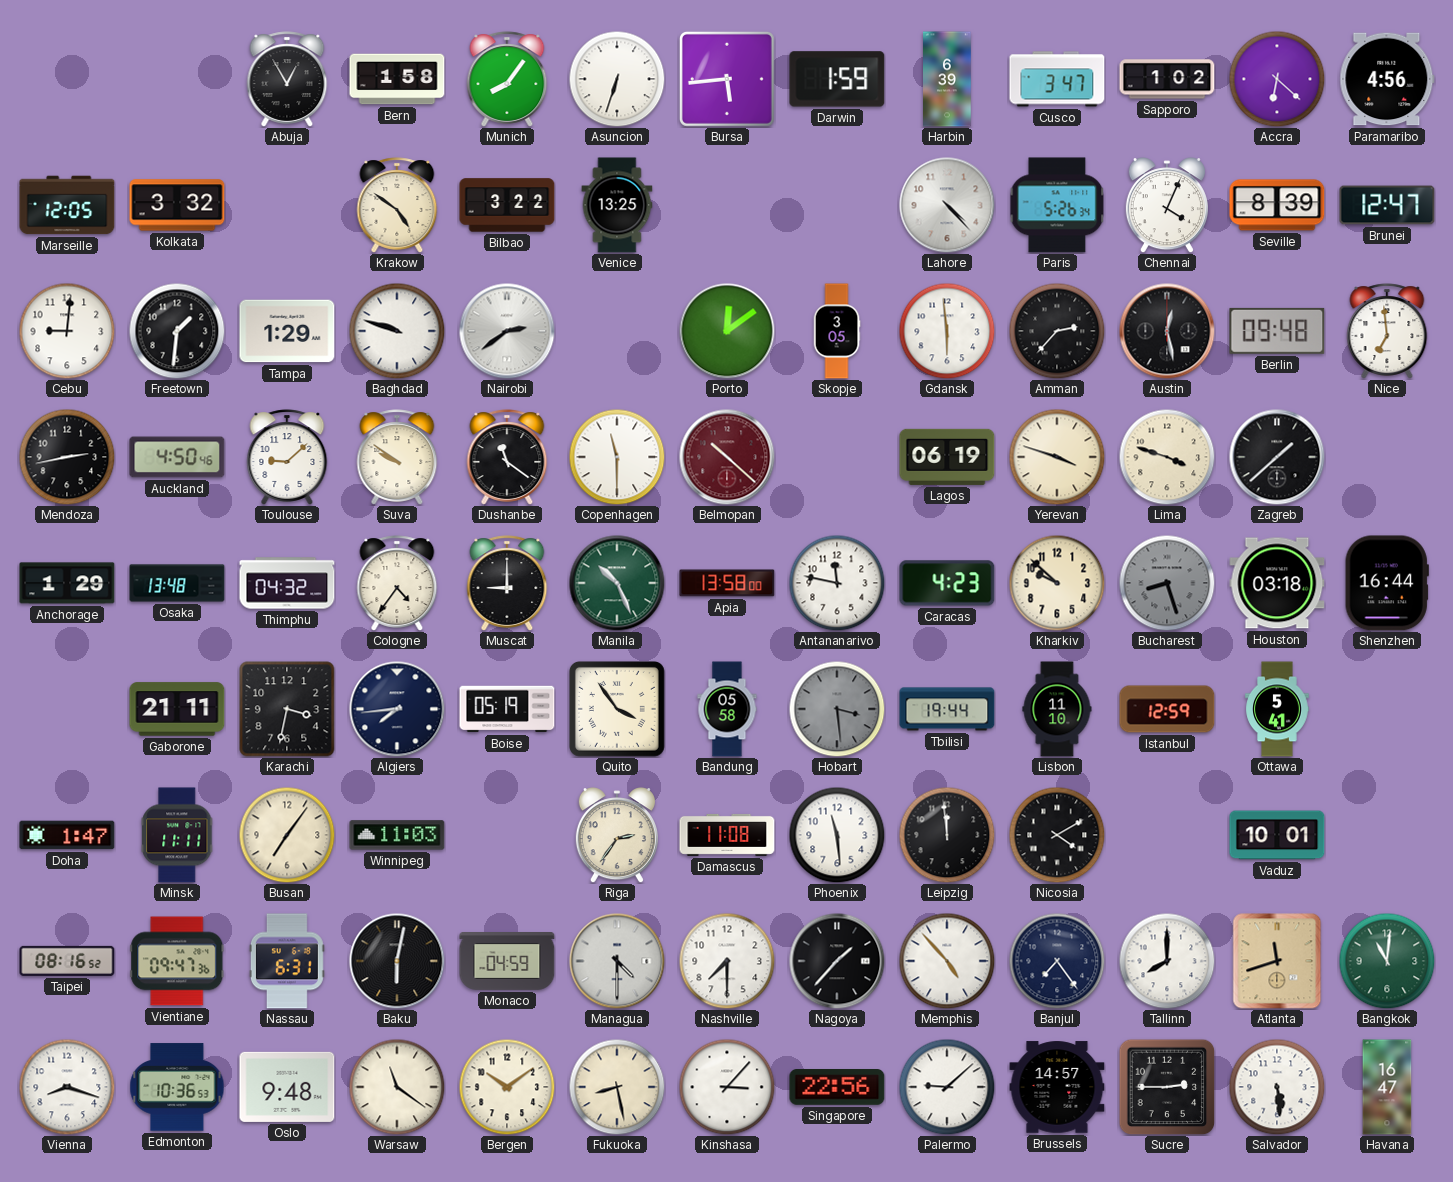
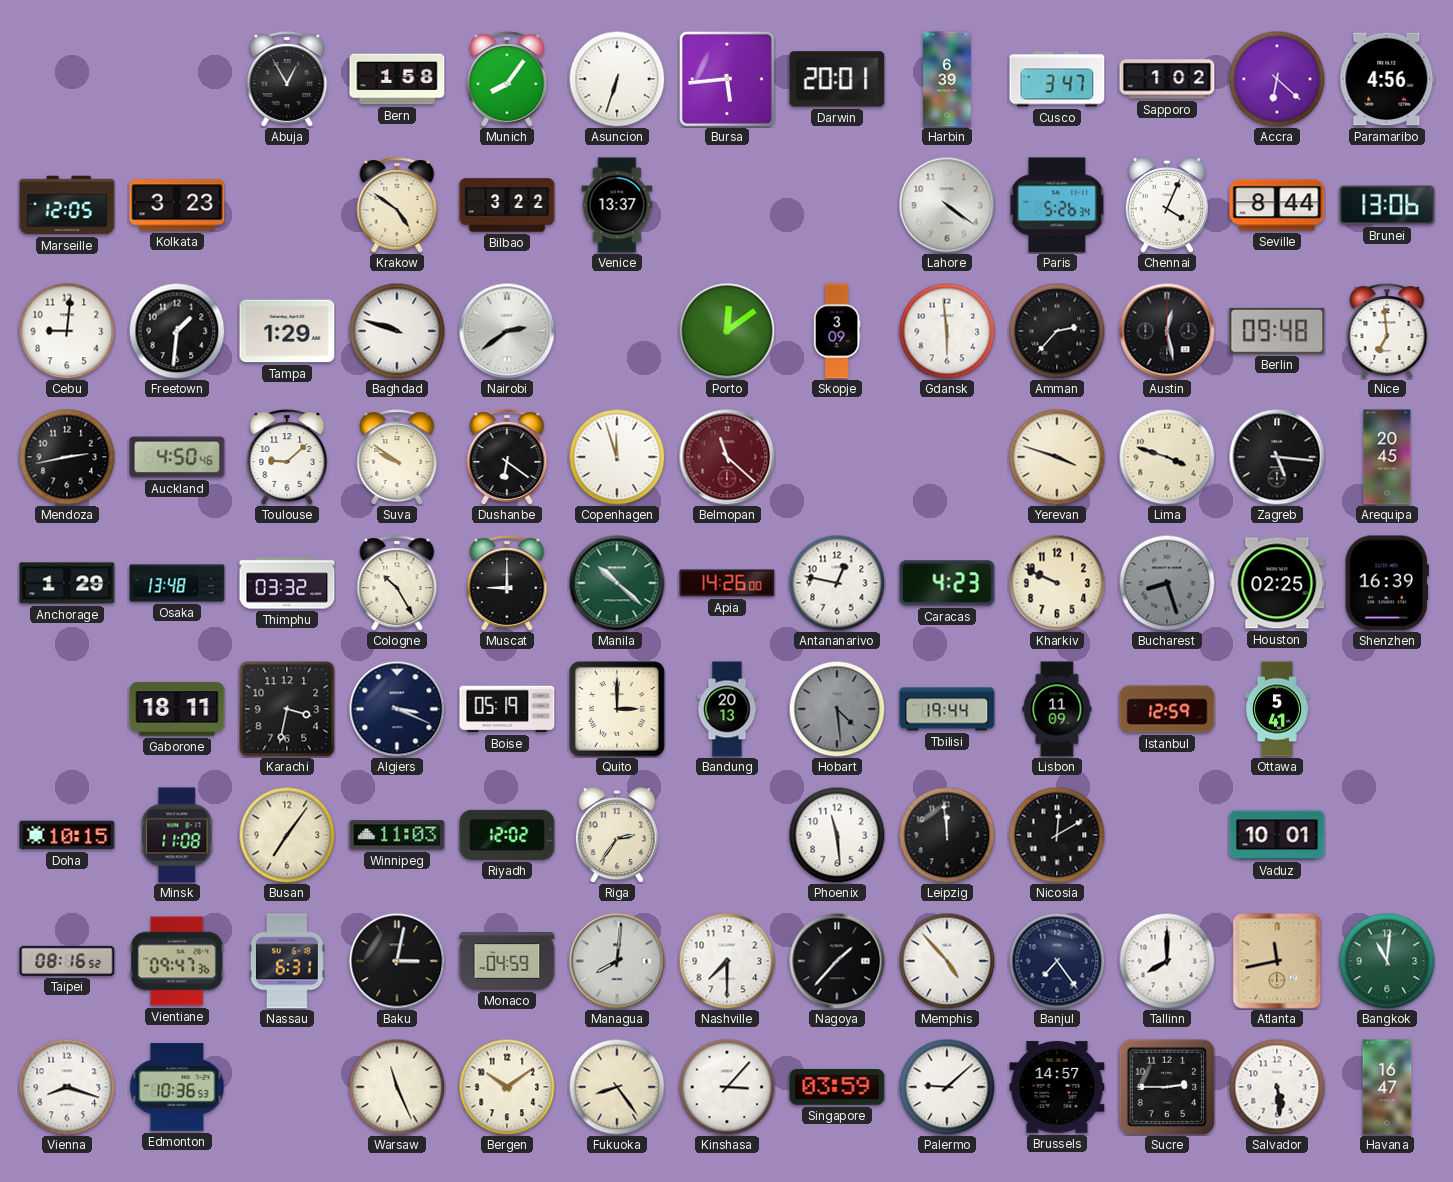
Darwin: 1:59 -> 20:01 (837, 79)
Kolkata: 3:32 -> 3:23 (177, 205)
Venice: 13:25 -> 13:37 (617, 205)
Lahore: 4:23 -> 4:21 (947, 205)
Seville: 8:39 -> 8:44 (1277, 205)
Brunei: 12:47 -> 13:06 (1387, 205)
Skopje: 3:05 -> 3:09 (837, 331)
Dushanbe: 11:21 -> 6:21 (507, 457)
Copenhagen: 11:30 -> 11:57 (617, 457)
Belmopan: 10:22 -> 11:22 (727, 457)
Lagos: 06:19 -> none (947, 457)
Zagreb: 1:38 -> 5:16 (1277, 457)
Arequipa: none -> 20:45 (1387, 457)
Thimphu: 04:32 -> 03:32 (287, 583)
Cologne: 4:36 -> 10:25 (397, 583)
Manila: 10:26 -> 10:22 (617, 583)
Apia: 13:58 -> 14:26 (727, 583)
Antananarivo: 11:47 -> 12:47 (837, 583)
Kharkiv: 9:52 -> 9:49 (1057, 583)
Houston: 03:18 -> 02:25 (1277, 583)
Shenzhen: 16:44 -> 16:39 (1387, 583)
Gaborone: 21:11 -> 18:11 (177, 709)
Algiers: 7:44 -> 3:19 (397, 709)
Quito: 3:54 -> 3:00 (617, 709)
Bandung: 05:58 -> 20:13 (727, 709)
Hobart: 3:29 -> 4:29 (837, 709)
Lisbon: 11:10 -> 11:09 (1057, 709)
Doha: 1:47 -> 10:15 (67, 835)
Minsk: 11:11 -> 11:08 (177, 835)
Riyadh: none -> 12:02 (507, 835)
Damascus: 11:08 -> none (727, 835)
Nicosia: 4:10 -> 12:10 (1057, 835)
Baku: 6:02 -> 3:02 (397, 961)
Managua: 4:30 -> 8:01 (617, 961)
Atlanta: 11:42 -> 11:43 (1277, 961)
Oslo: 9:48 -> none (287, 1087)
Warsaw: 11:21 -> 11:26 (397, 1087)
Fukuoka: 8:28 -> 8:24 (617, 1087)
Singapore: 22:56 -> 03:59 (837, 1088)
